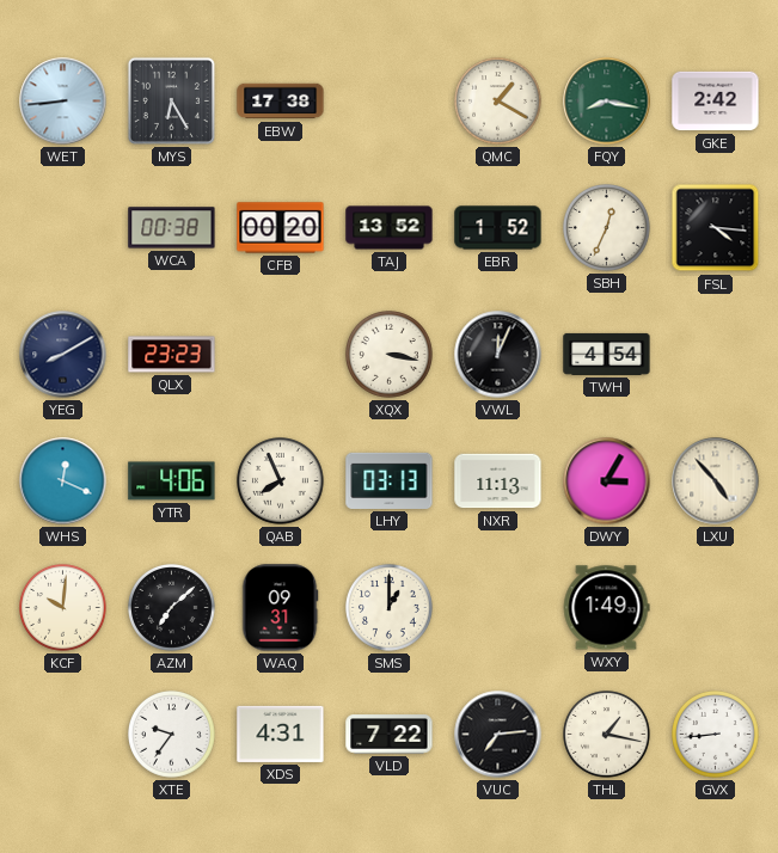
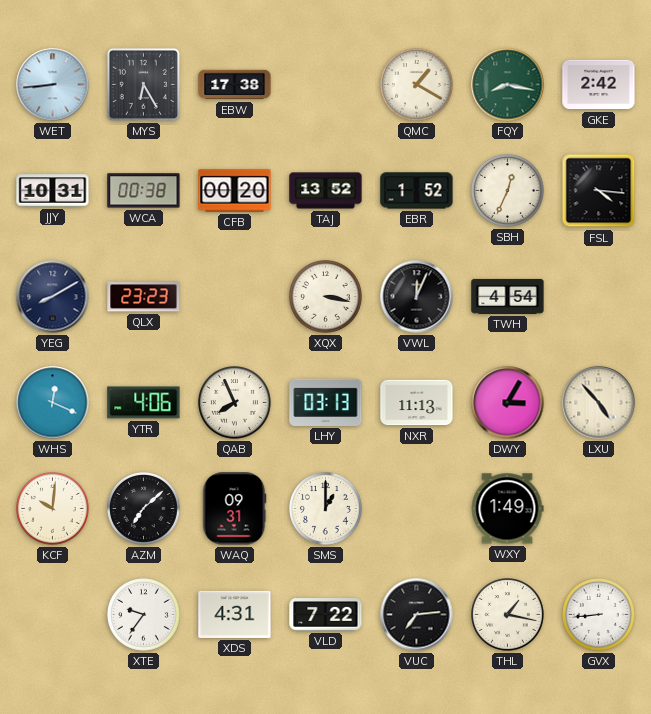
JJY: none -> 10:31 (53, 191)
